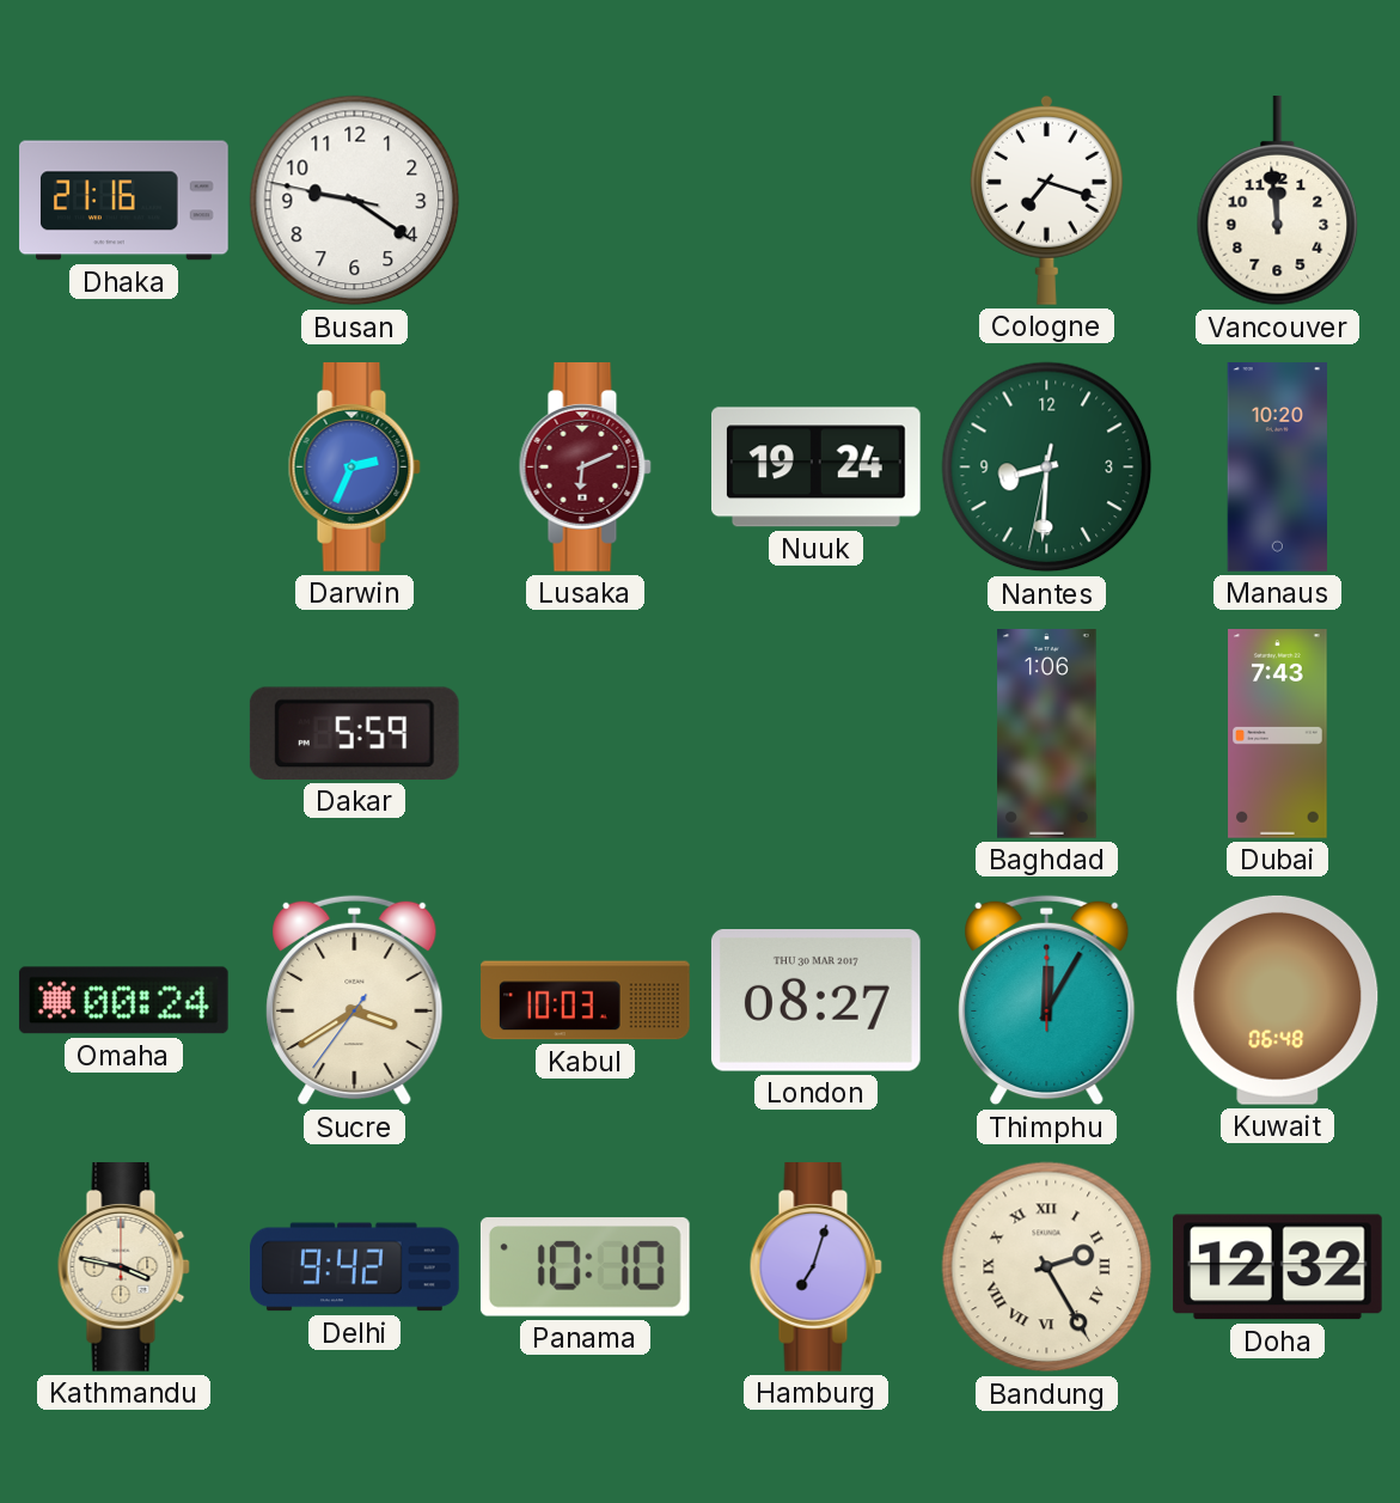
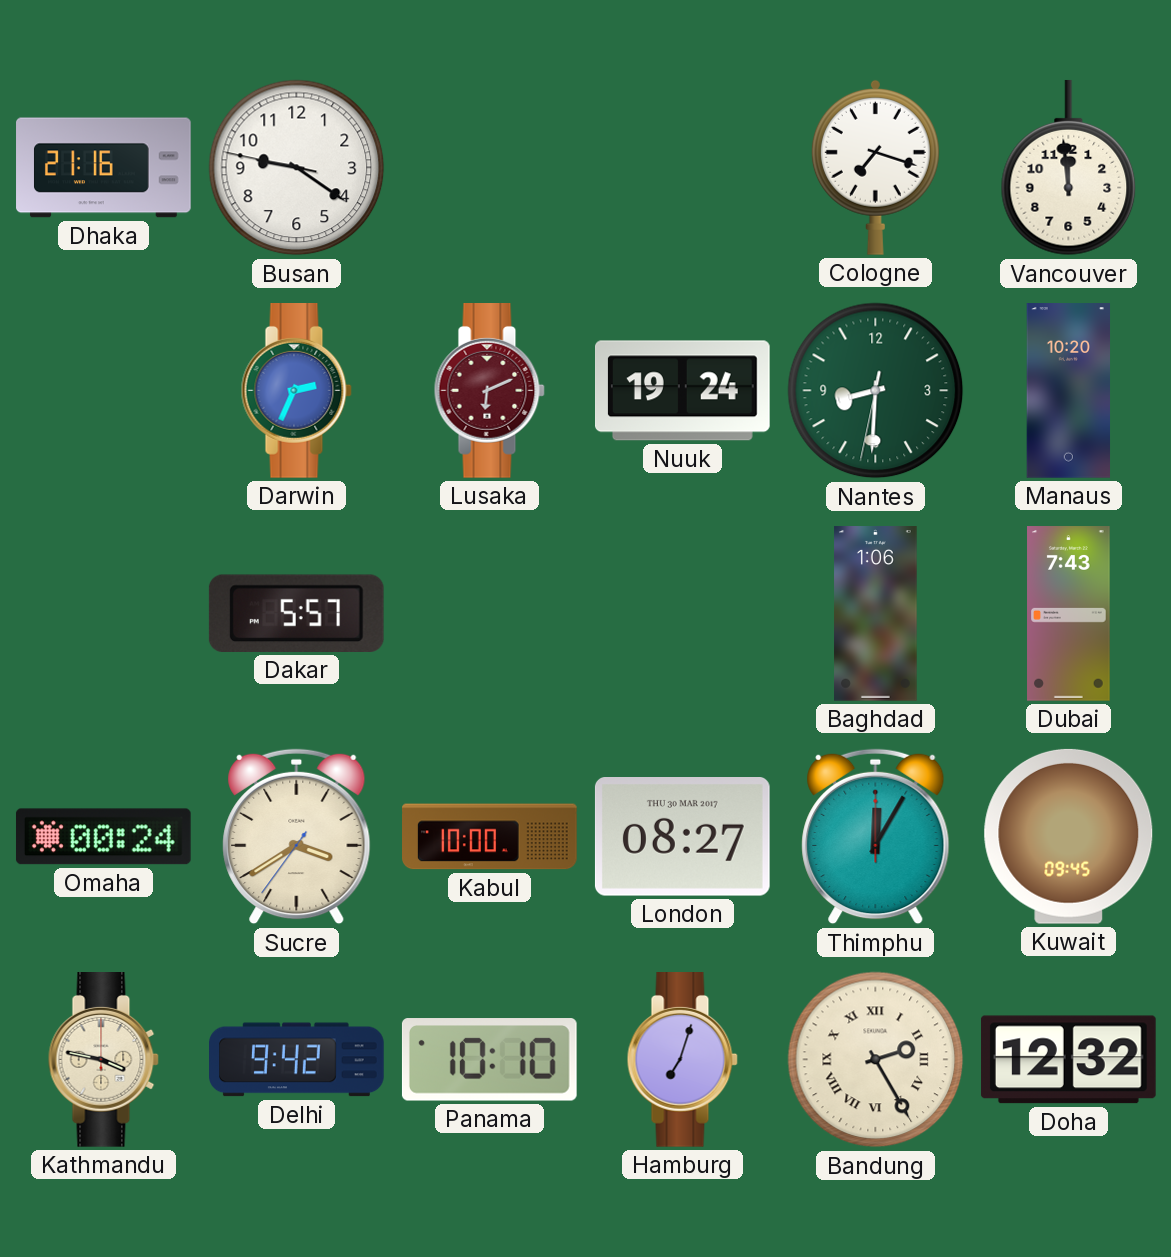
Dakar: 5:59 -> 5:57 (296, 613)
Kabul: 10:03 -> 10:00 (490, 837)
Kuwait: 06:48 -> 09:45 (1069, 836)
